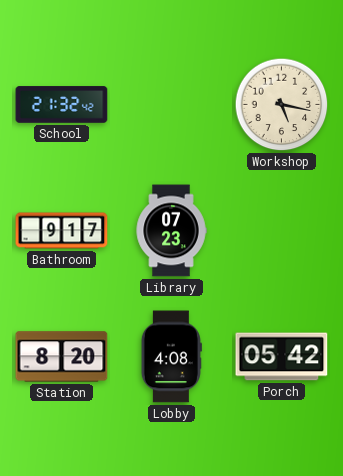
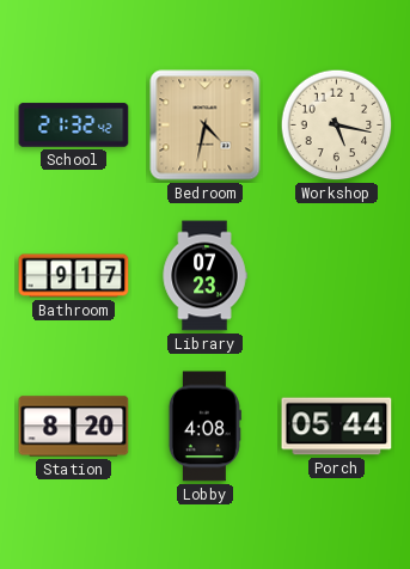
Bedroom: none -> 4:32 (206, 126)
Porch: 05:42 -> 05:44 (337, 427)
